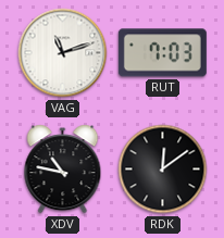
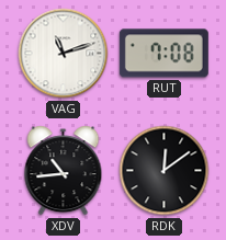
RUT: 7:03 -> 7:08 (163, 54)
XDV: 10:47 -> 10:44 (64, 171)
